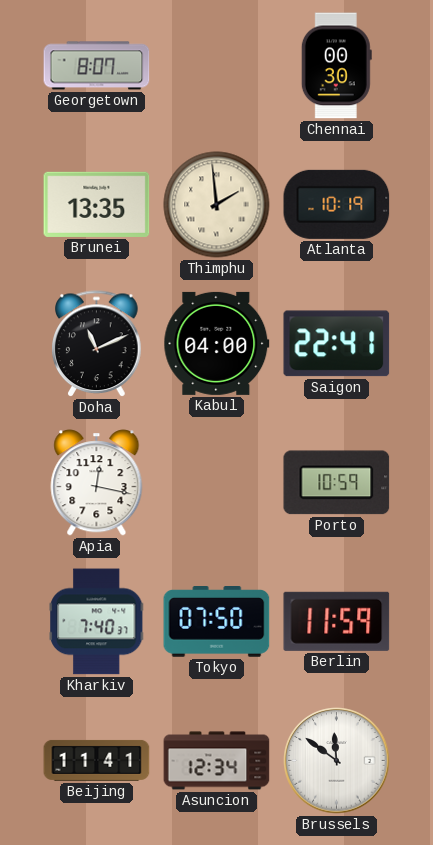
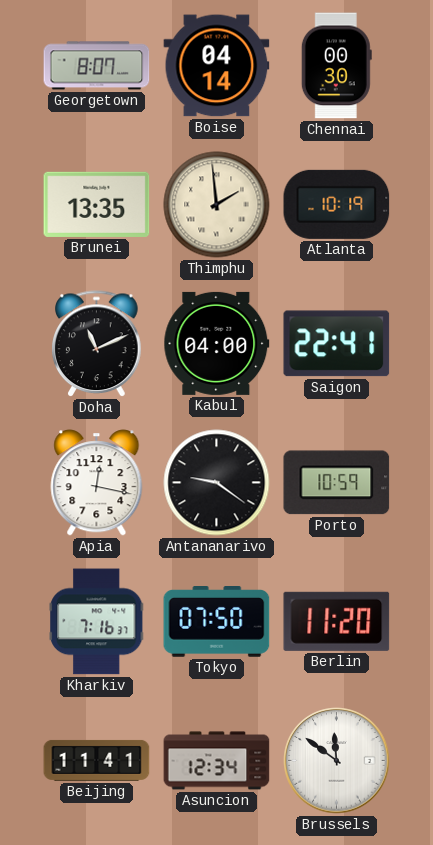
Boise: none -> 04:14 (217, 66)
Antananarivo: none -> 9:21 (217, 483)
Kharkiv: 7:40 -> 7:16 (97, 622)
Berlin: 11:59 -> 11:20 (337, 621)
